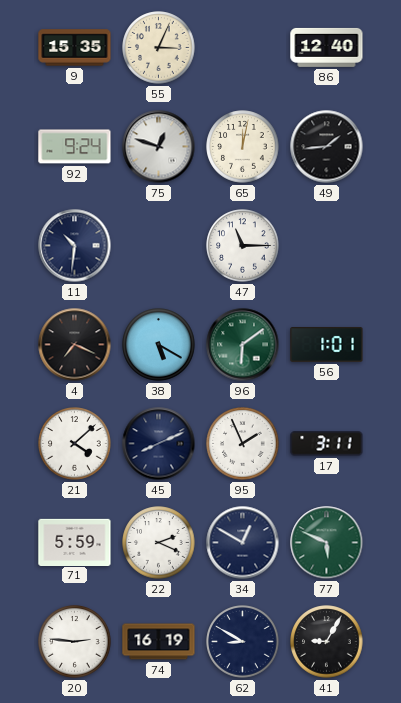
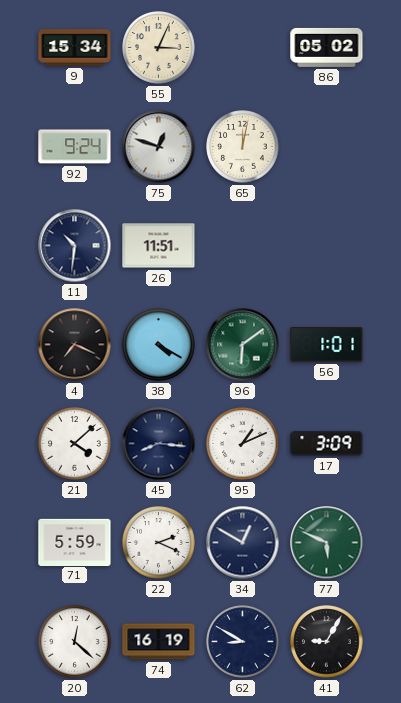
9: 15:35 -> 15:34 (75, 48)
86: 12:40 -> 05:02 (327, 47)
49: 1:44 -> none (327, 147)
26: none -> 11:51 (159, 246)
47: 11:15 -> none (243, 246)
38: 5:20 -> 4:20 (159, 345)
45: 8:11 -> 8:16 (159, 444)
95: 1:56 -> 1:11 (243, 444)
17: 3:11 -> 3:09 (327, 444)
20: 2:46 -> 12:22 (75, 642)
